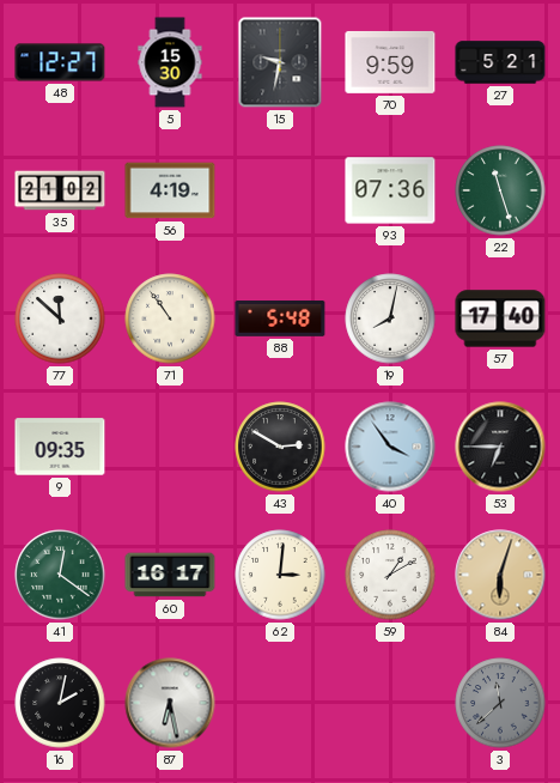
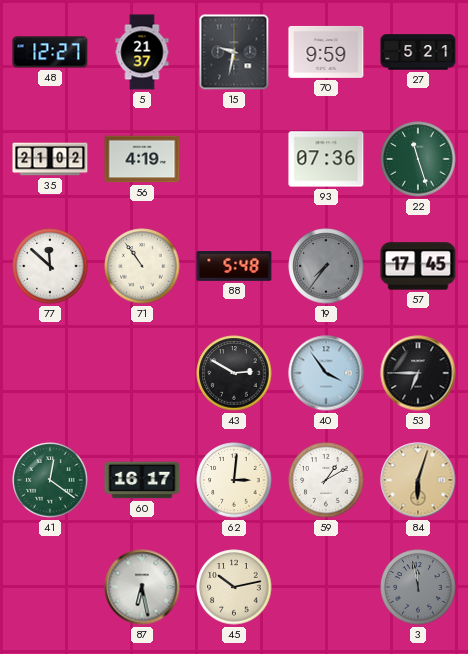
5: 15:30 -> 21:37 (142, 52)
19: 8:02 -> 7:36 (326, 266)
19 dial: white -> grey (326, 266)
57: 17:40 -> 17:45 (418, 266)
9: 09:35 -> none (60, 447)
16: 2:02 -> none (60, 703)
45: none -> 10:13 (234, 587)
3: 11:38 -> 11:58 (418, 587)
